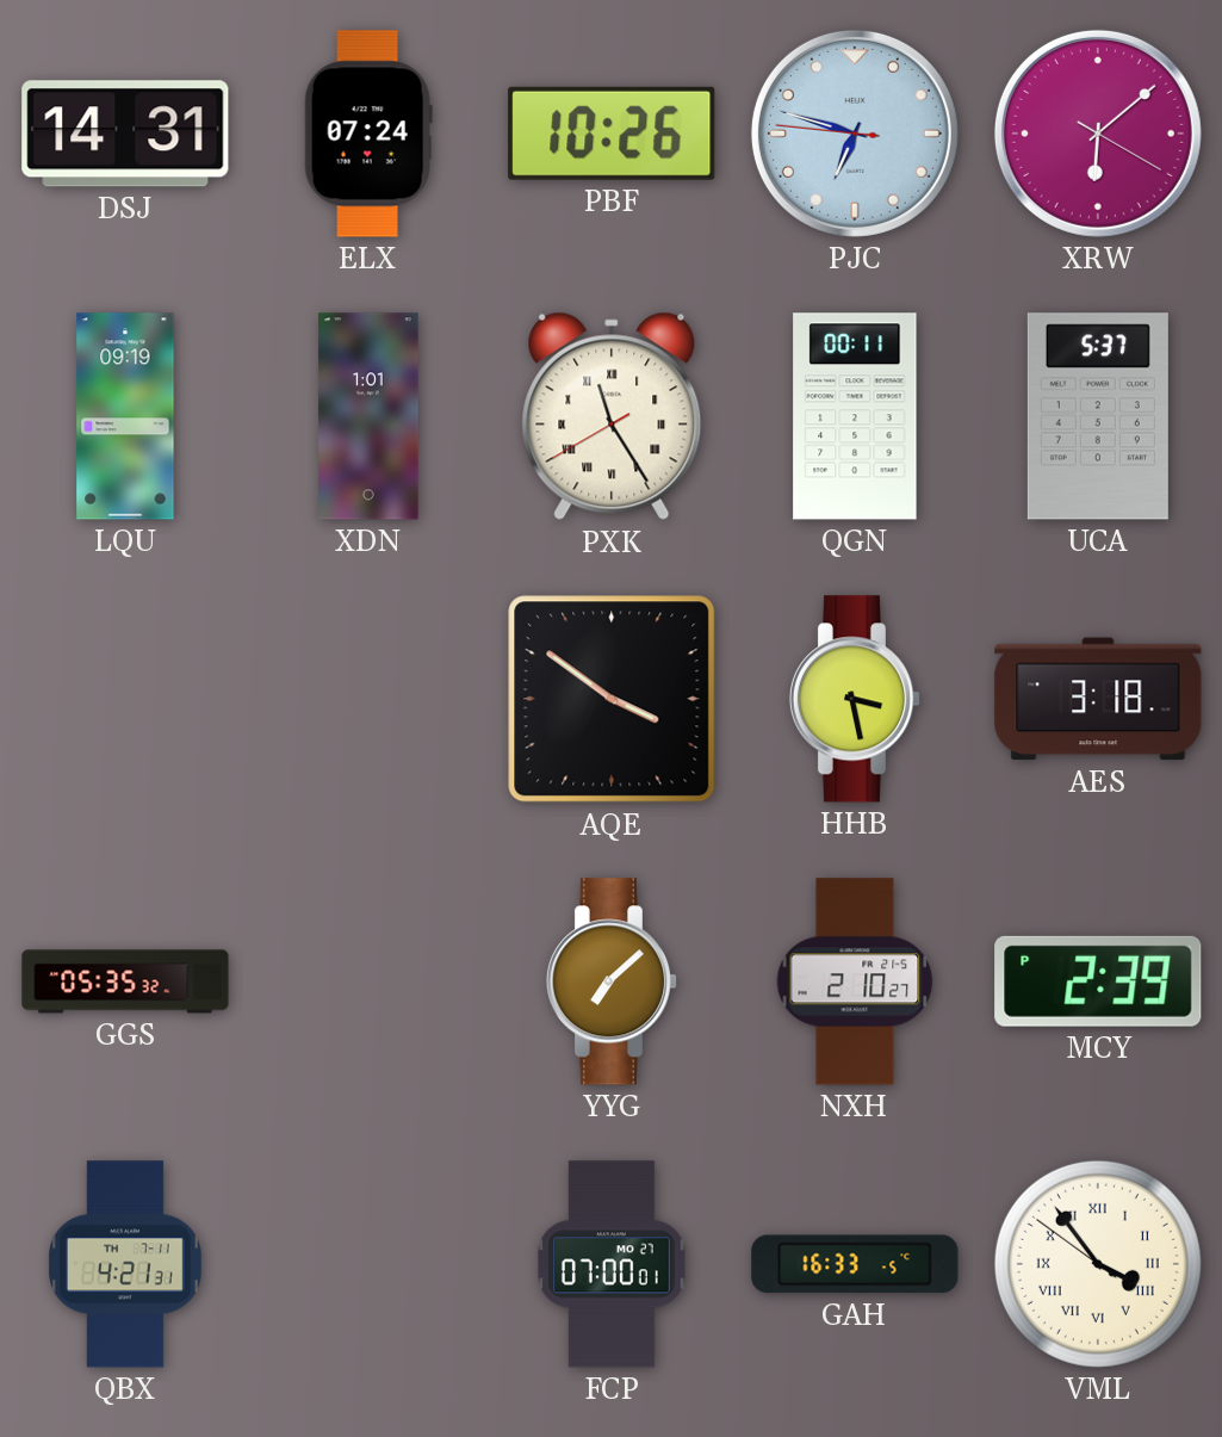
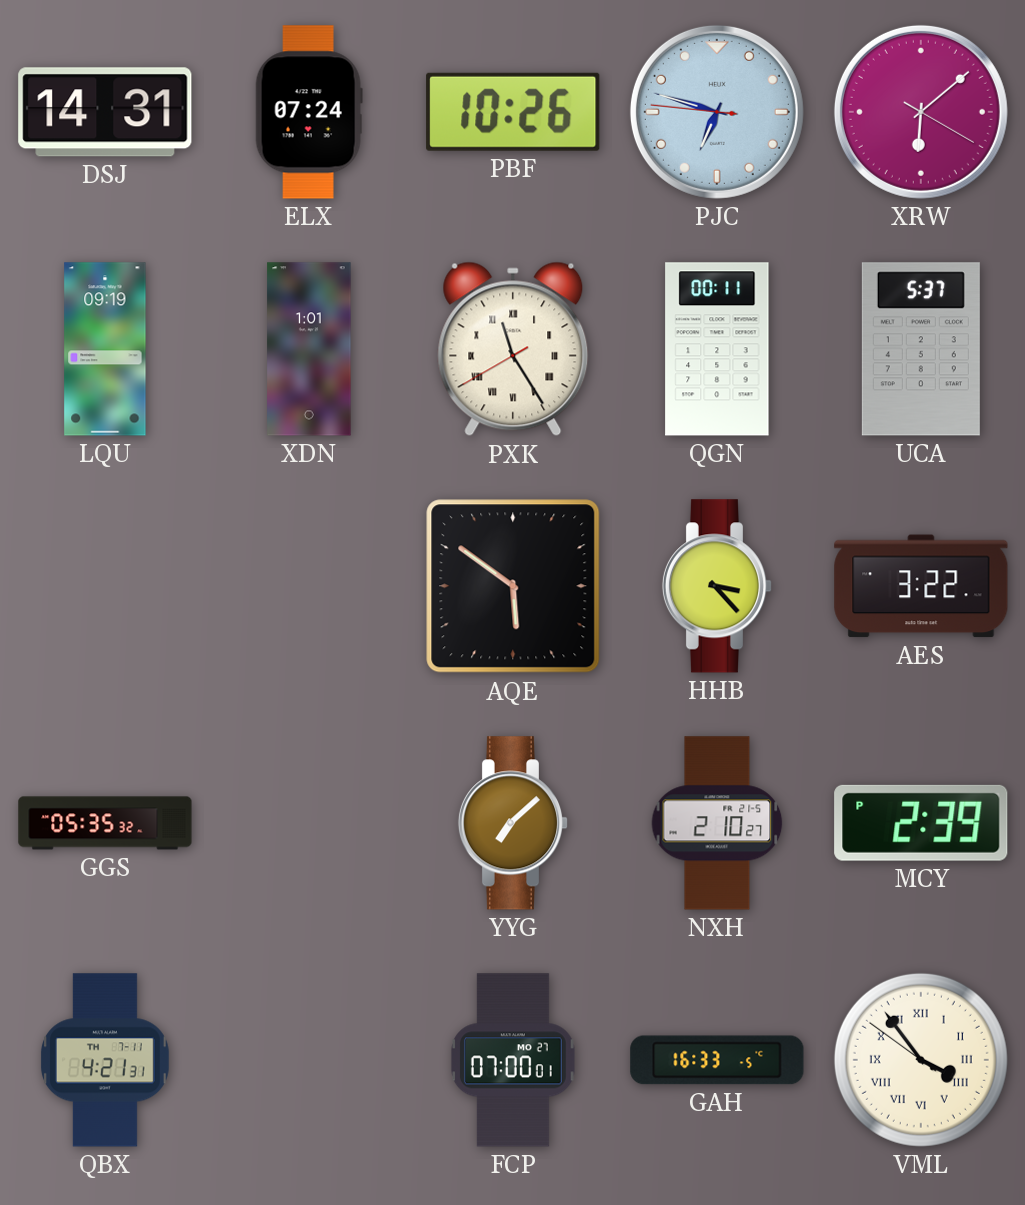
AQE: 3:51 -> 5:51 (513, 586)
HHB: 3:28 -> 3:23 (717, 586)
AES: 3:18 -> 3:22 (921, 586)
